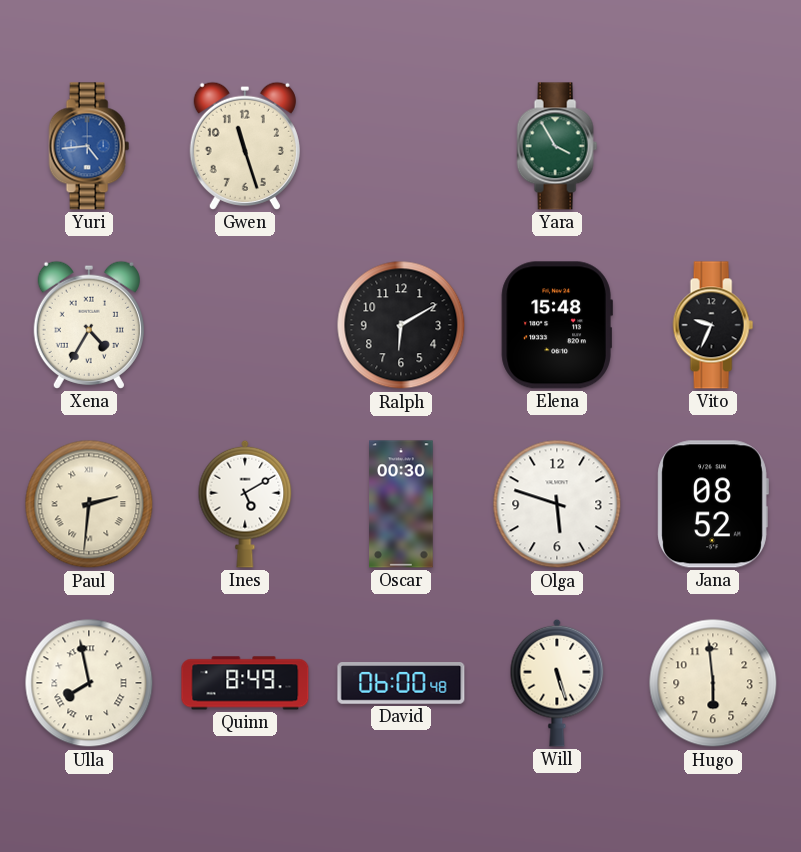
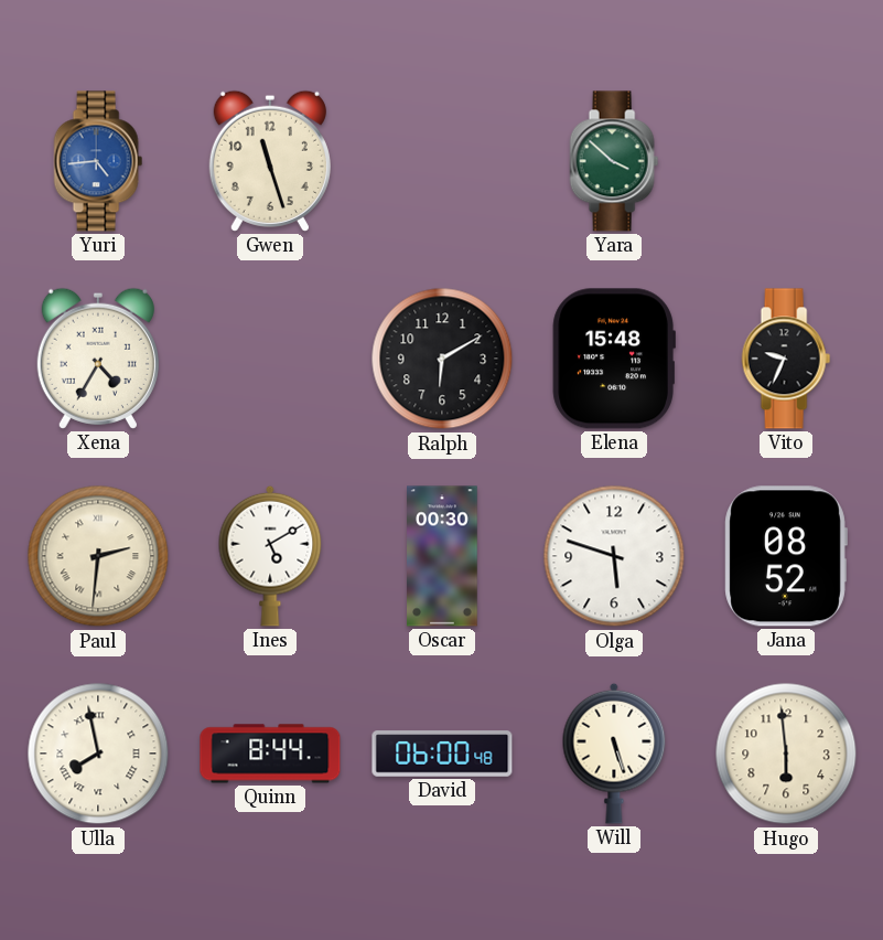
Yara: 3:55 -> 3:52 (614, 161)
Quinn: 8:49 -> 8:44 (270, 754)
